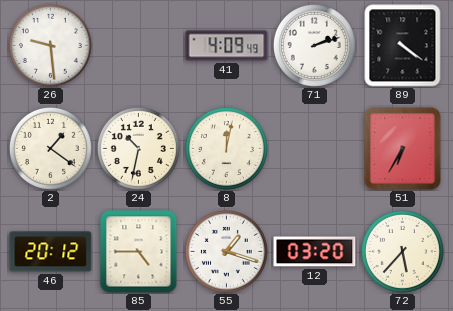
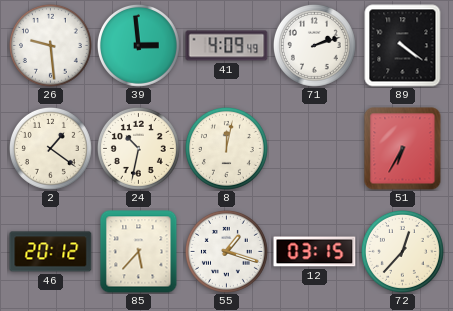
39: none -> 2:59 (138, 45)
85: 4:45 -> 5:37 (139, 252)
12: 03:20 -> 03:15 (315, 252)
72: 5:37 -> 12:37 (402, 251)
